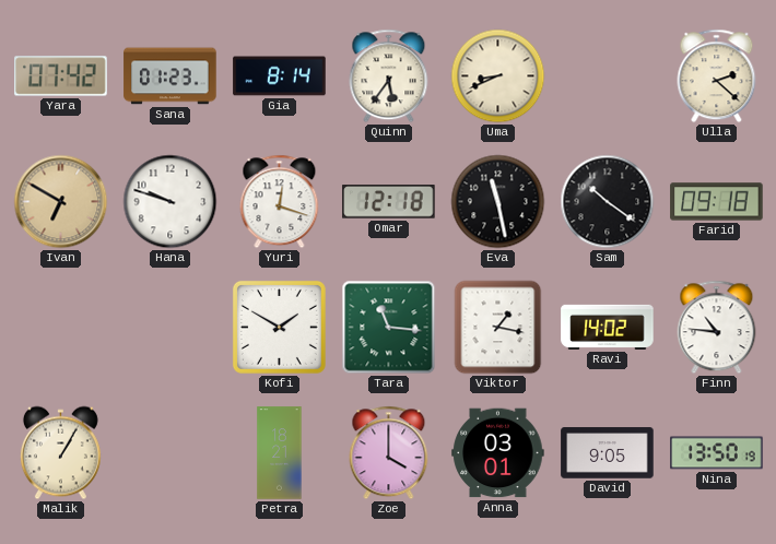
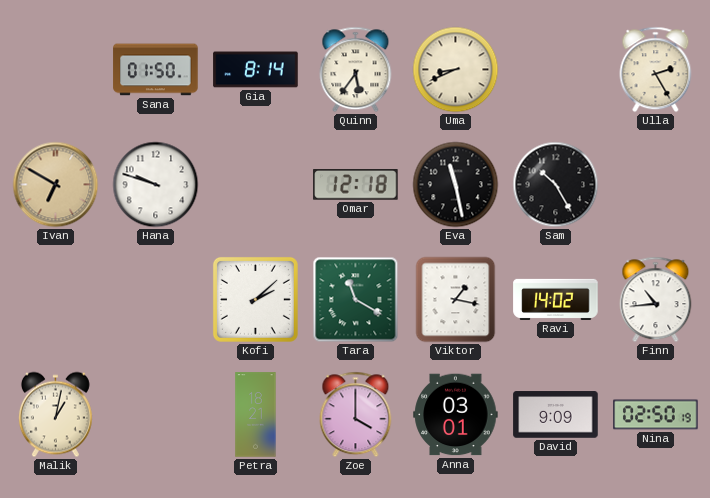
Yara: 07:42 -> none (61, 76)
Sana: 01:23 -> 01:50 (156, 70)
Ulla: 2:22 -> 2:25 (656, 70)
Yuri: 12:18 -> none (280, 202)
Sam: 10:21 -> 10:25 (556, 185)
Farid: 09:18 -> none (717, 202)
Kofi: 1:50 -> 2:08 (255, 299)
Tara: 11:16 -> 11:20 (356, 300)
Finn: 10:46 -> 10:44 (656, 300)
Malik: 1:05 -> 1:02 (55, 415)
David: 9:05 -> 9:09 (556, 415)
Nina: 13:50 -> 02:50 (656, 415)
